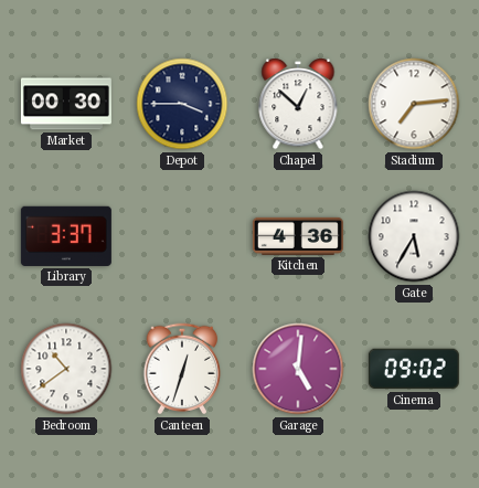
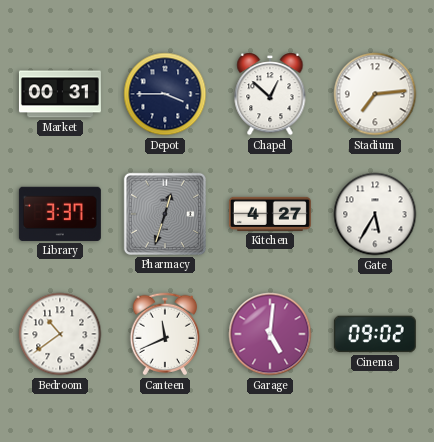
Market: 00:30 -> 00:31 (60, 94)
Pharmacy: none -> 12:33 (165, 214)
Kitchen: 4:36 -> 4:27 (270, 214)
Canteen: 12:33 -> 11:41 (165, 334)
